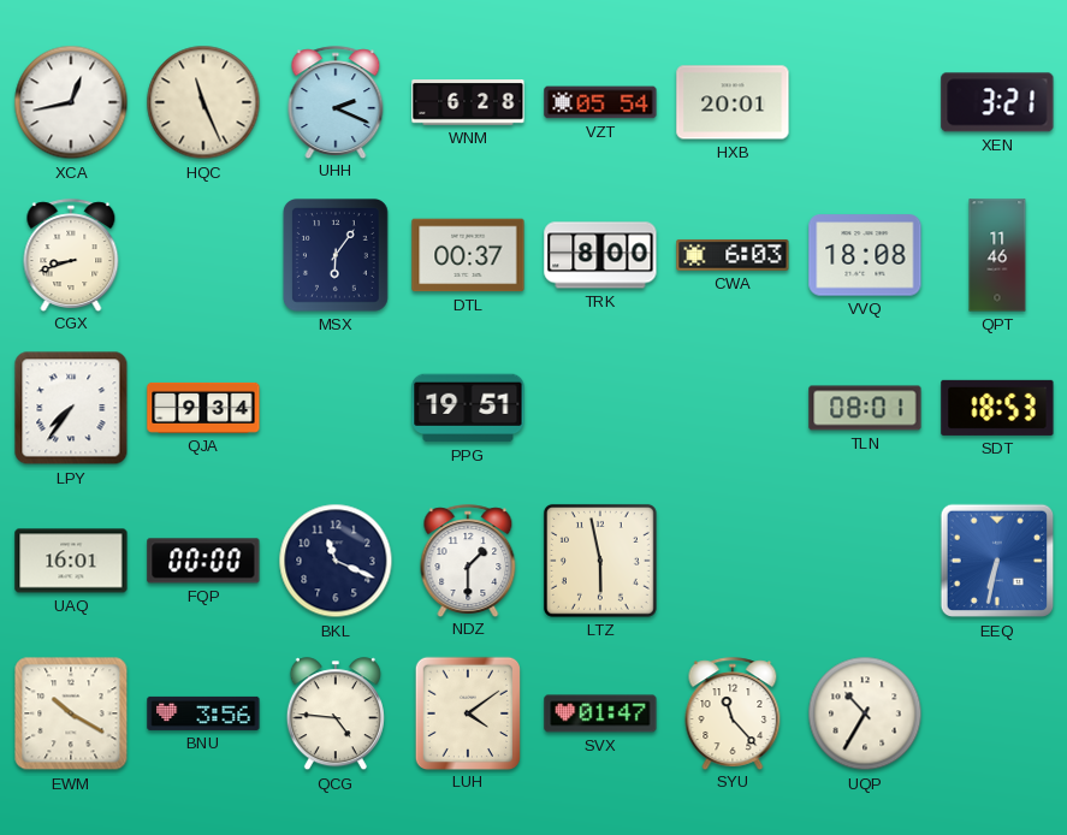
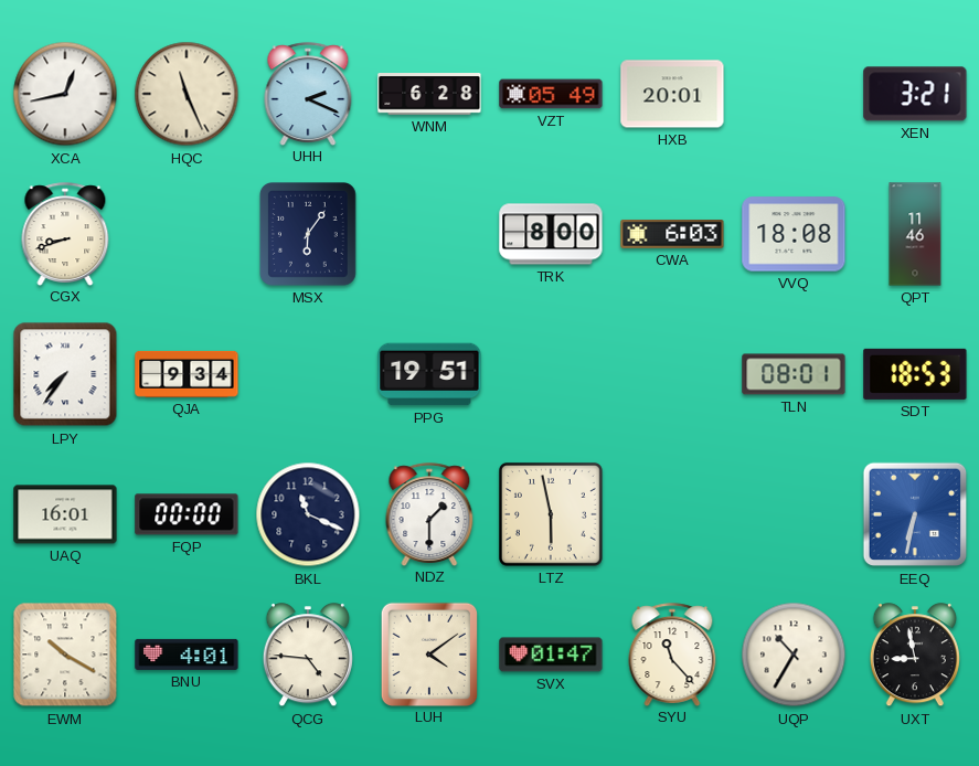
VZT: 05:54 -> 05:49 (551, 94)
DTL: 00:37 -> none (468, 255)
BNU: 3:56 -> 4:01 (187, 655)
UXT: none -> 8:58 (915, 656)
